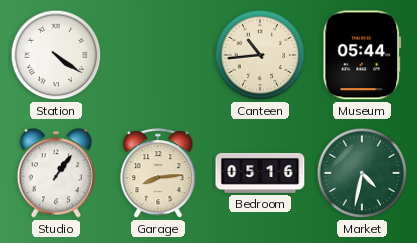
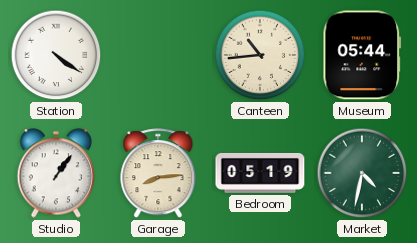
Bedroom: 05:16 -> 05:19 (260, 173)
